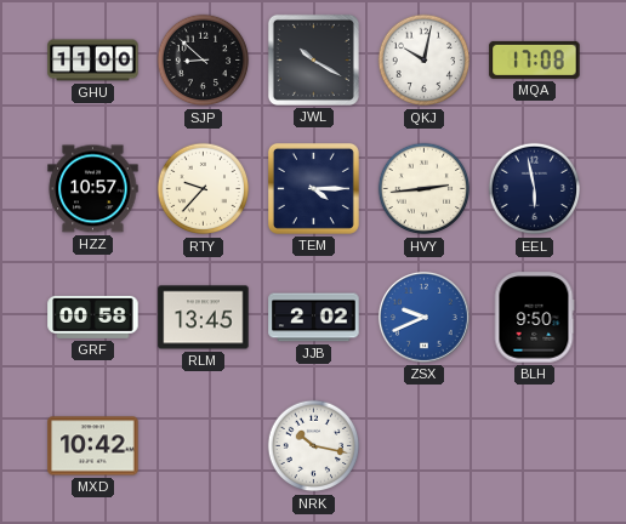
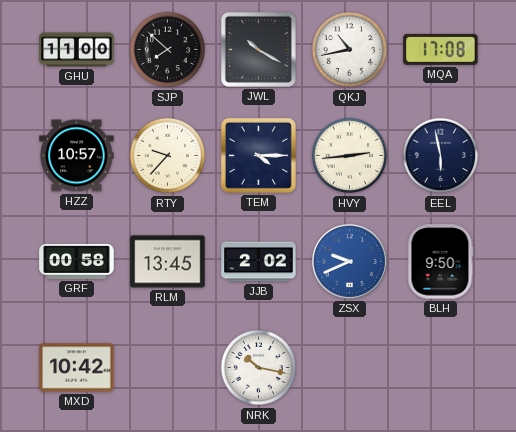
SJP: 8:52 -> 7:52 (168, 50)
QKJ: 10:02 -> 10:43 (350, 50)
